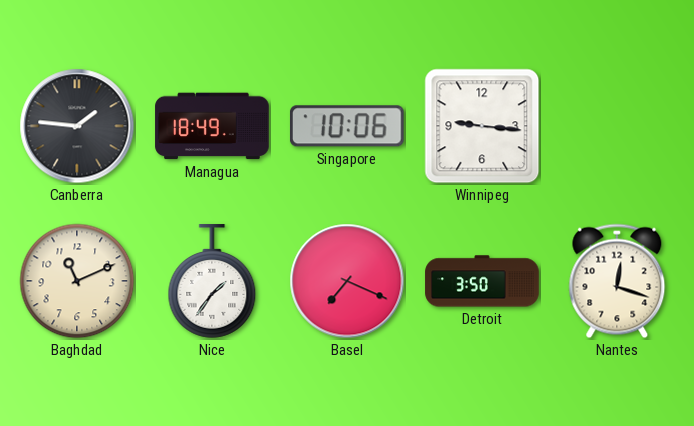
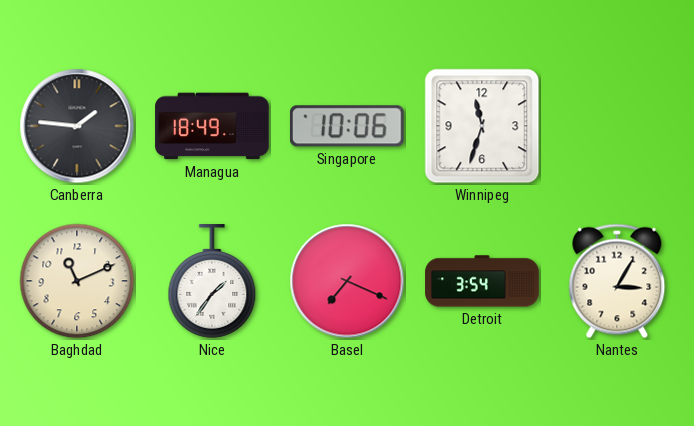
Winnipeg: 9:16 -> 11:33 (482, 126)
Detroit: 3:50 -> 3:54 (482, 281)
Nantes: 12:18 -> 3:05 (617, 281)
